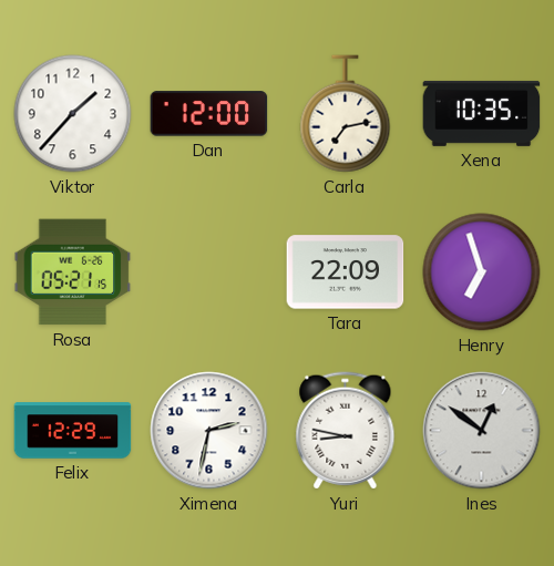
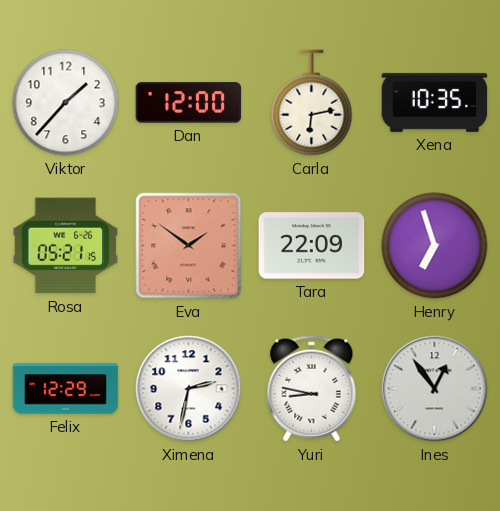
Carla: 7:13 -> 6:13 (312, 103)
Eva: none -> 1:51 (189, 246)
Ines: 12:51 -> 12:54 (435, 389)
